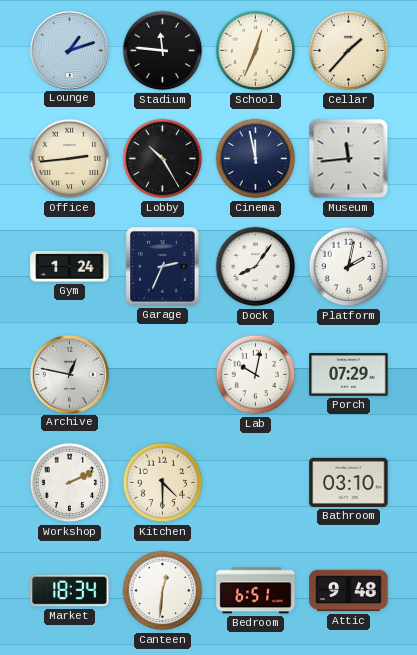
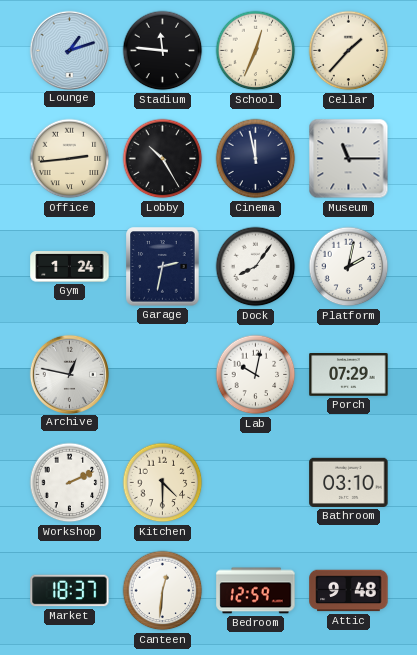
Museum: 11:44 -> 11:15 (349, 159)
Garage: 2:34 -> 2:32 (163, 267)
Market: 18:34 -> 18:37 (70, 591)
Bedroom: 6:51 -> 12:59 (256, 591)
